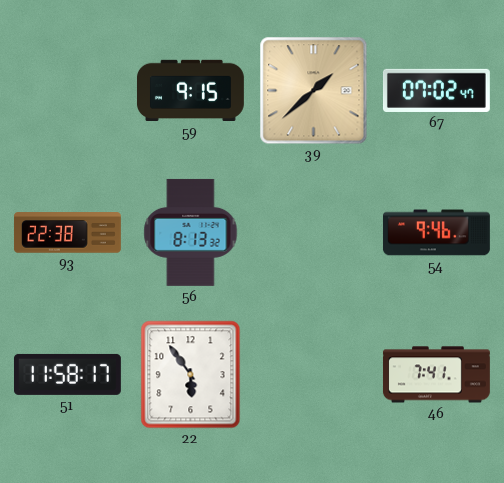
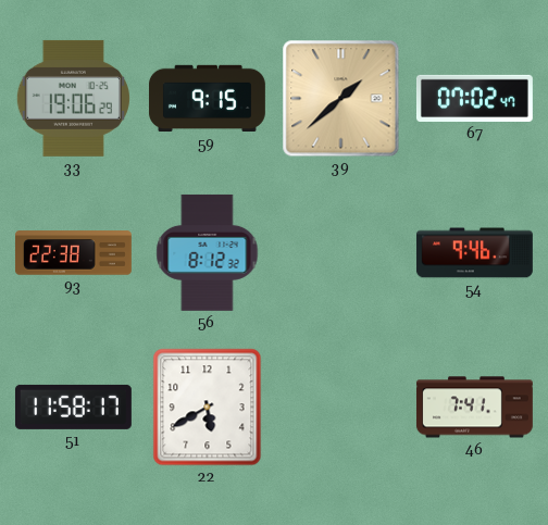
33: none -> 19:06 (73, 98)
56: 8:13 -> 8:12 (208, 252)
22: 5:54 -> 5:40 (208, 408)
